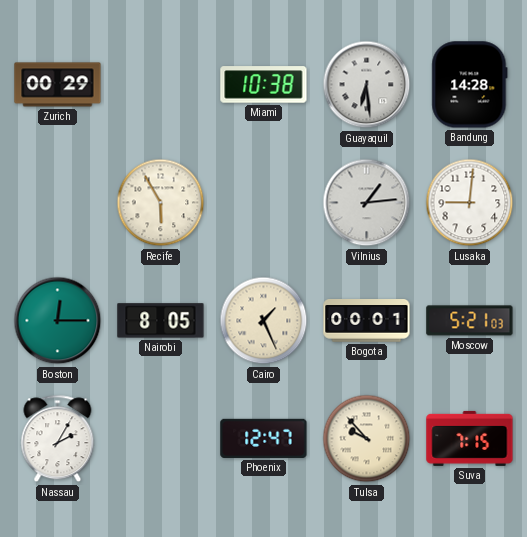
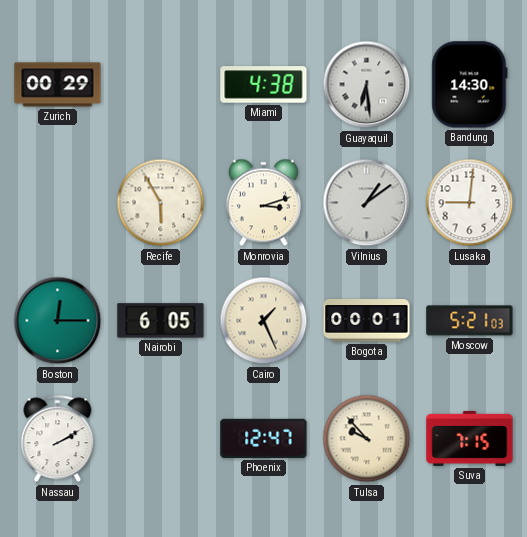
Miami: 10:38 -> 4:38 (264, 85)
Bandung: 14:28 -> 14:30 (470, 85)
Monrovia: none -> 3:12 (263, 203)
Vilnius: 1:14 -> 1:09 (367, 203)
Nairobi: 8:05 -> 6:05 (161, 321)
Nassau: 2:05 -> 2:10 (58, 439)
